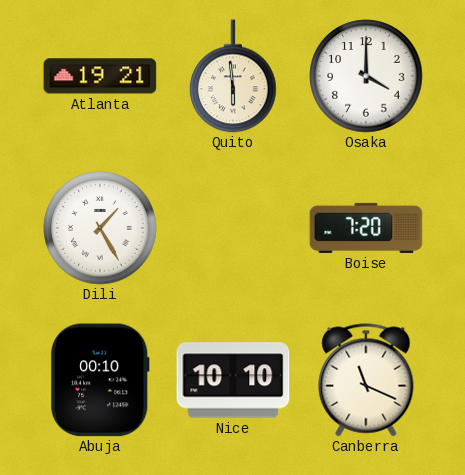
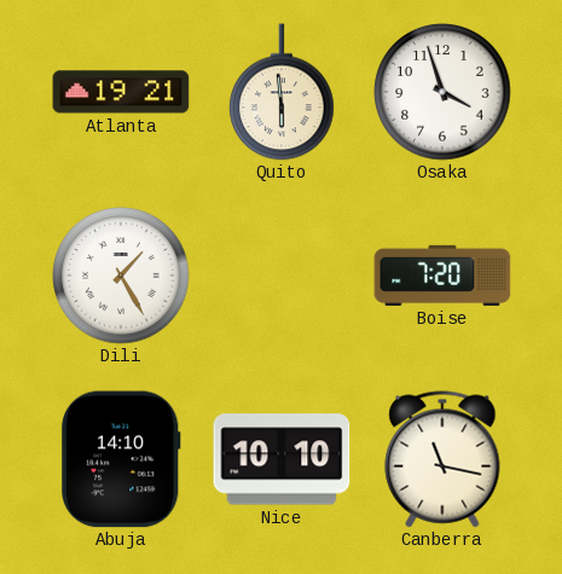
Osaka: 4:00 -> 3:57 (442, 92)
Abuja: 00:10 -> 14:10 (122, 459)
Canberra: 11:19 -> 11:17 (442, 459)
